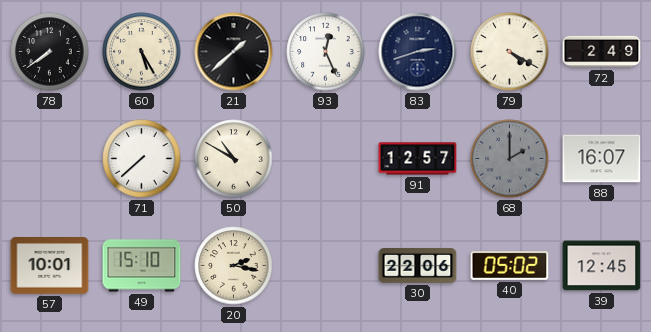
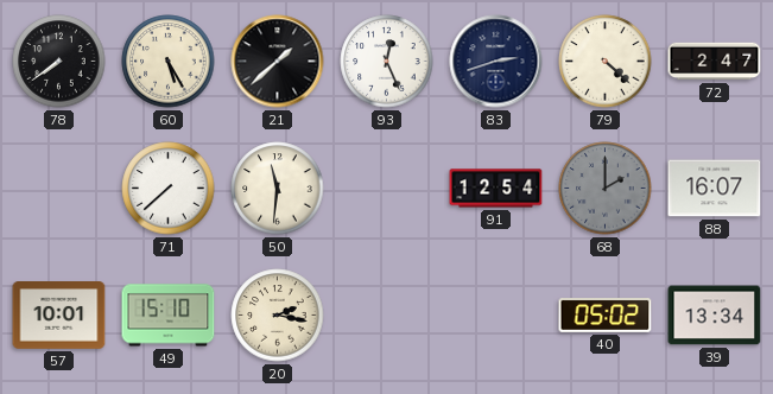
79: 4:20 -> 4:22 (606, 62)
72: 2:49 -> 2:47 (715, 62)
50: 10:50 -> 11:31 (278, 189)
91: 12:57 -> 12:54 (496, 189)
30: 22:06 -> none (418, 266)
39: 12:45 -> 13:34 (715, 316)
